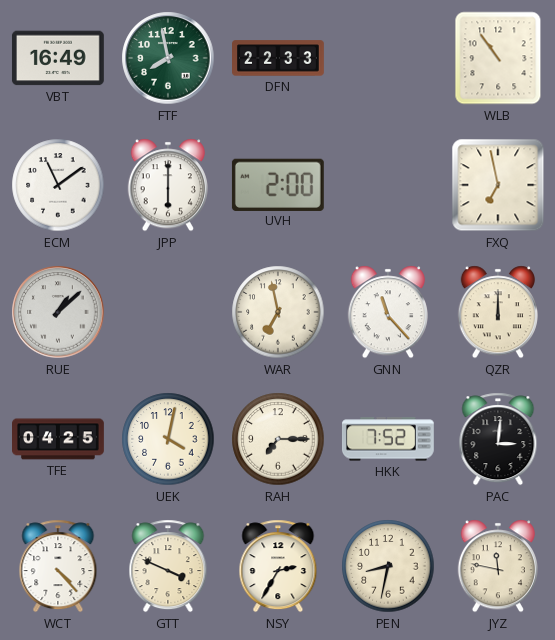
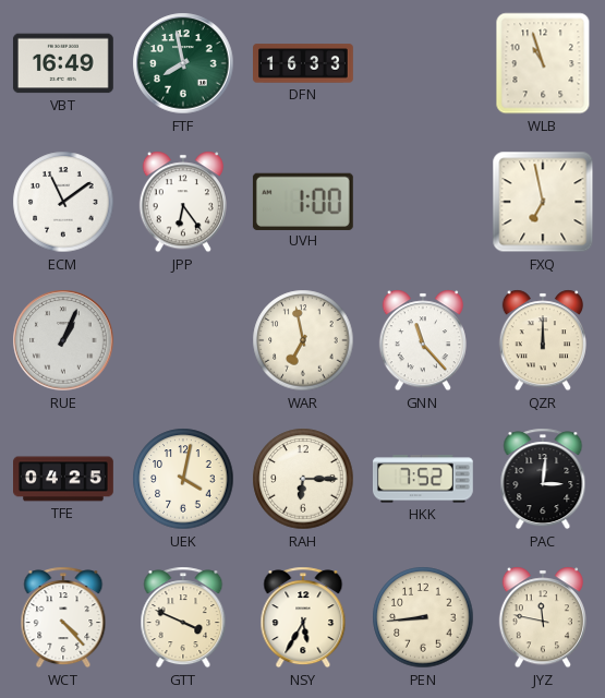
DFN: 22:33 -> 16:33 (304, 63)
WLB: 10:54 -> 10:57 (543, 63)
JPP: 6:00 -> 6:24 (183, 202)
UVH: 2:00 -> 1:00 (303, 201)
RUE: 1:08 -> 1:04 (63, 340)
RAH: 7:15 -> 6:15 (303, 479)
NSY: 2:35 -> 5:35 (303, 617)
PEN: 8:32 -> 8:44 (423, 617)
